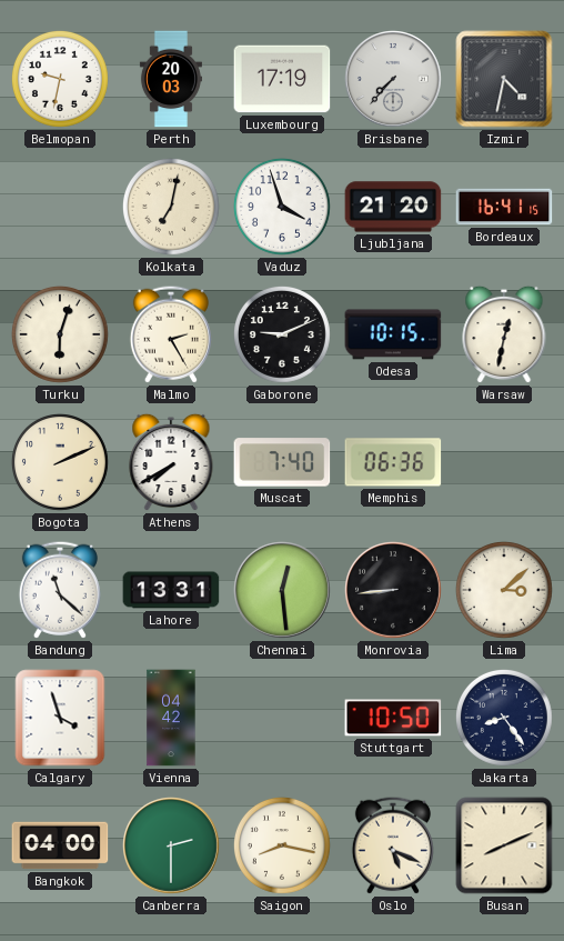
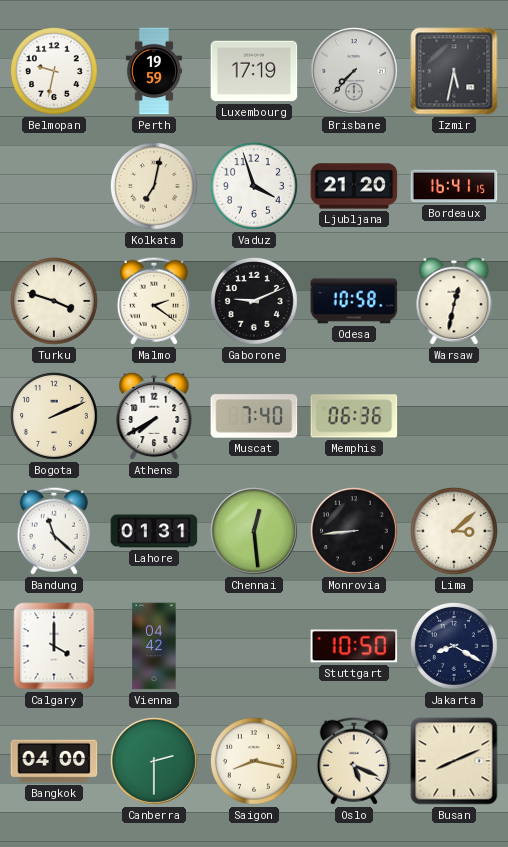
Perth: 20:03 -> 19:59 (154, 71)
Izmir: 4:32 -> 5:32 (454, 71)
Turku: 6:03 -> 3:48 (54, 301)
Malmo: 2:25 -> 2:21 (154, 301)
Odesa: 10:15 -> 10:58 (354, 301)
Lahore: 13:31 -> 01:31 (154, 531)
Calgary: 3:57 -> 4:00 (54, 646)
Jakarta: 8:24 -> 8:20 (454, 646)
